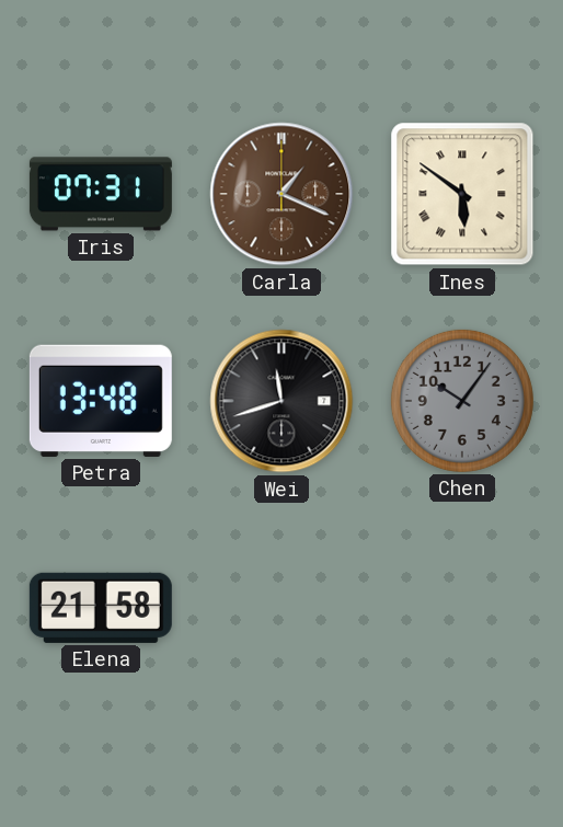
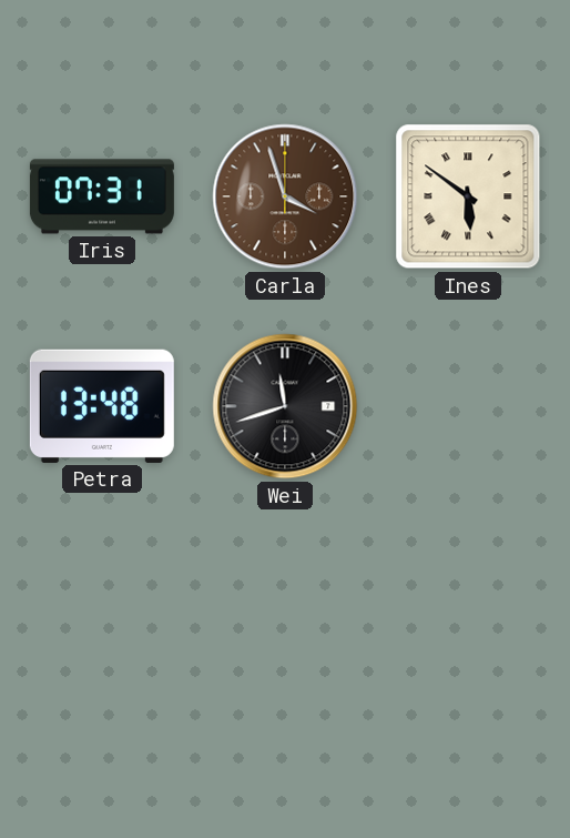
Carla: 1:19 -> 3:57 (285, 196)
Chen: 10:06 -> none (462, 401)
Elena: 21:58 -> none (101, 608)
